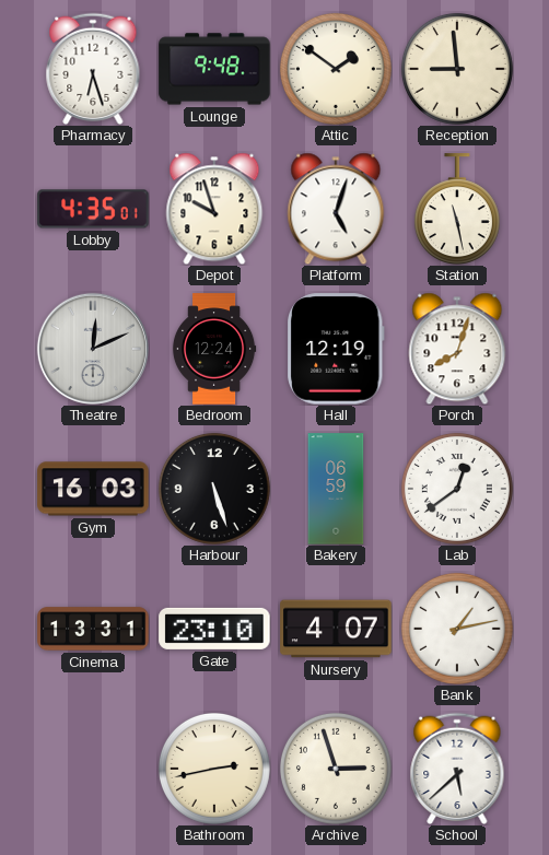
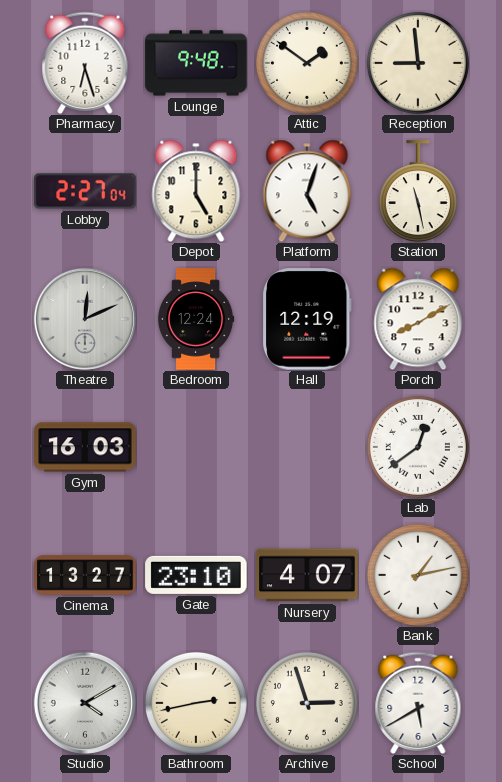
Lobby: 4:35 -> 2:27 (85, 191)
Depot: 9:57 -> 5:00 (196, 191)
Porch: 8:03 -> 8:10 (418, 319)
Harbour: 5:27 -> none (214, 489)
Bakery: 06:59 -> none (336, 489)
Cinema: 13:31 -> 13:27 (85, 575)
Studio: none -> 4:10 (85, 703)
School: 5:38 -> 5:40 (418, 702)
